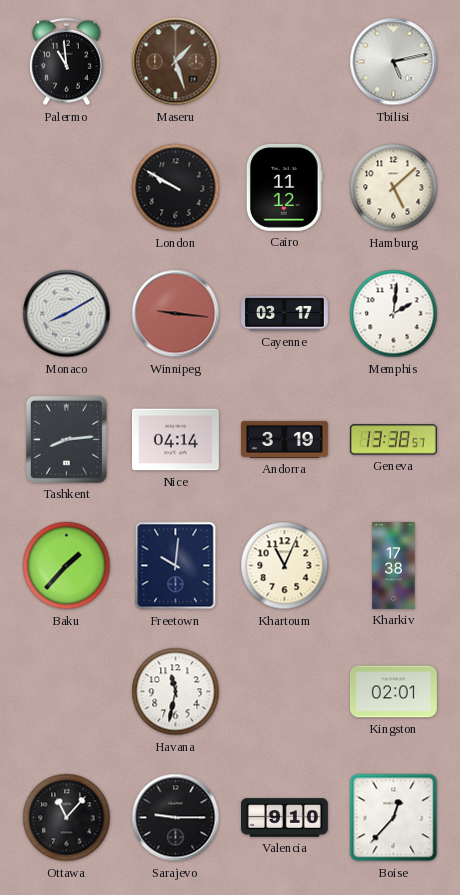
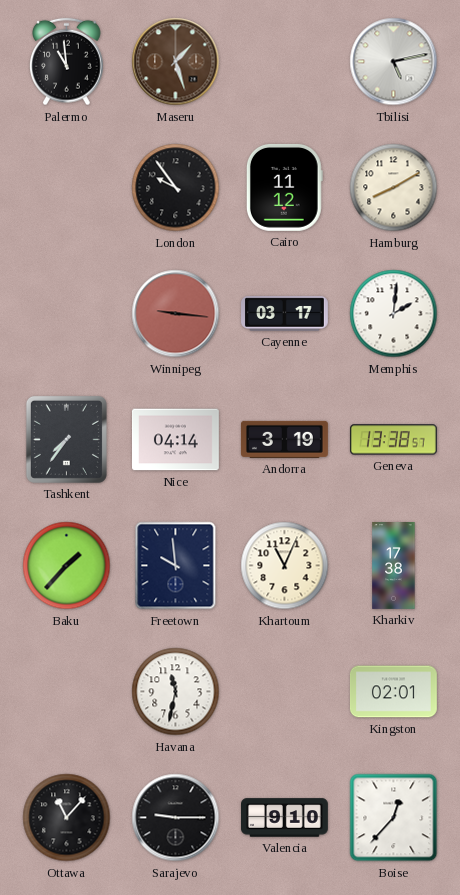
London: 9:50 -> 9:54 (176, 188)
Hamburg: 5:08 -> 8:10 (394, 188)
Monaco: 8:10 -> none (67, 314)
Tashkent: 8:14 -> 7:36 (66, 439)
Freetown: 10:01 -> 9:59 (176, 566)
